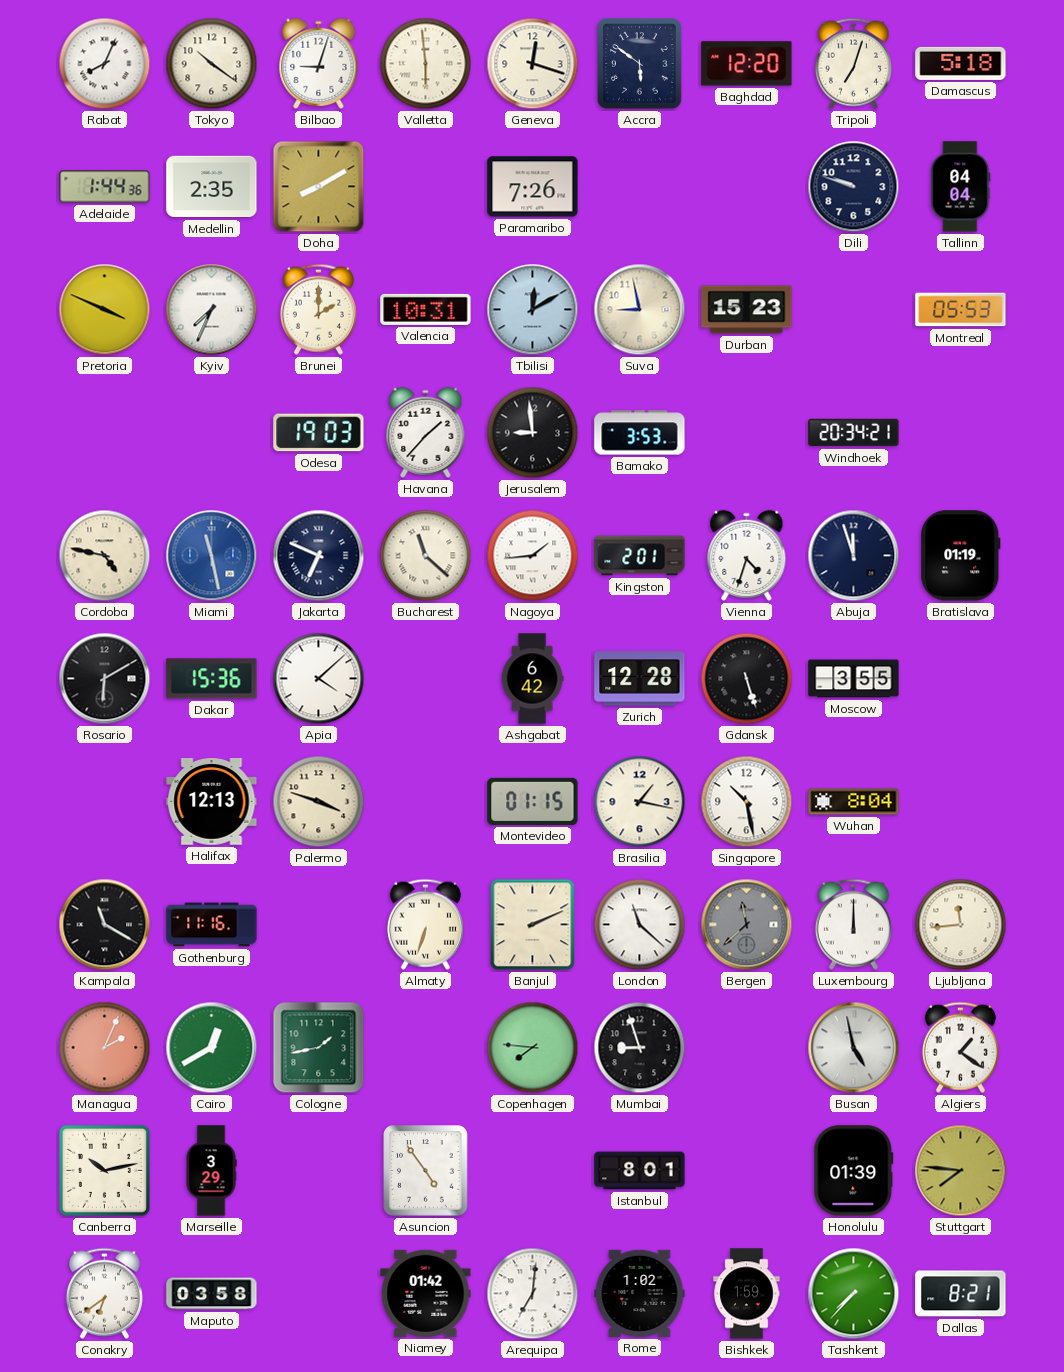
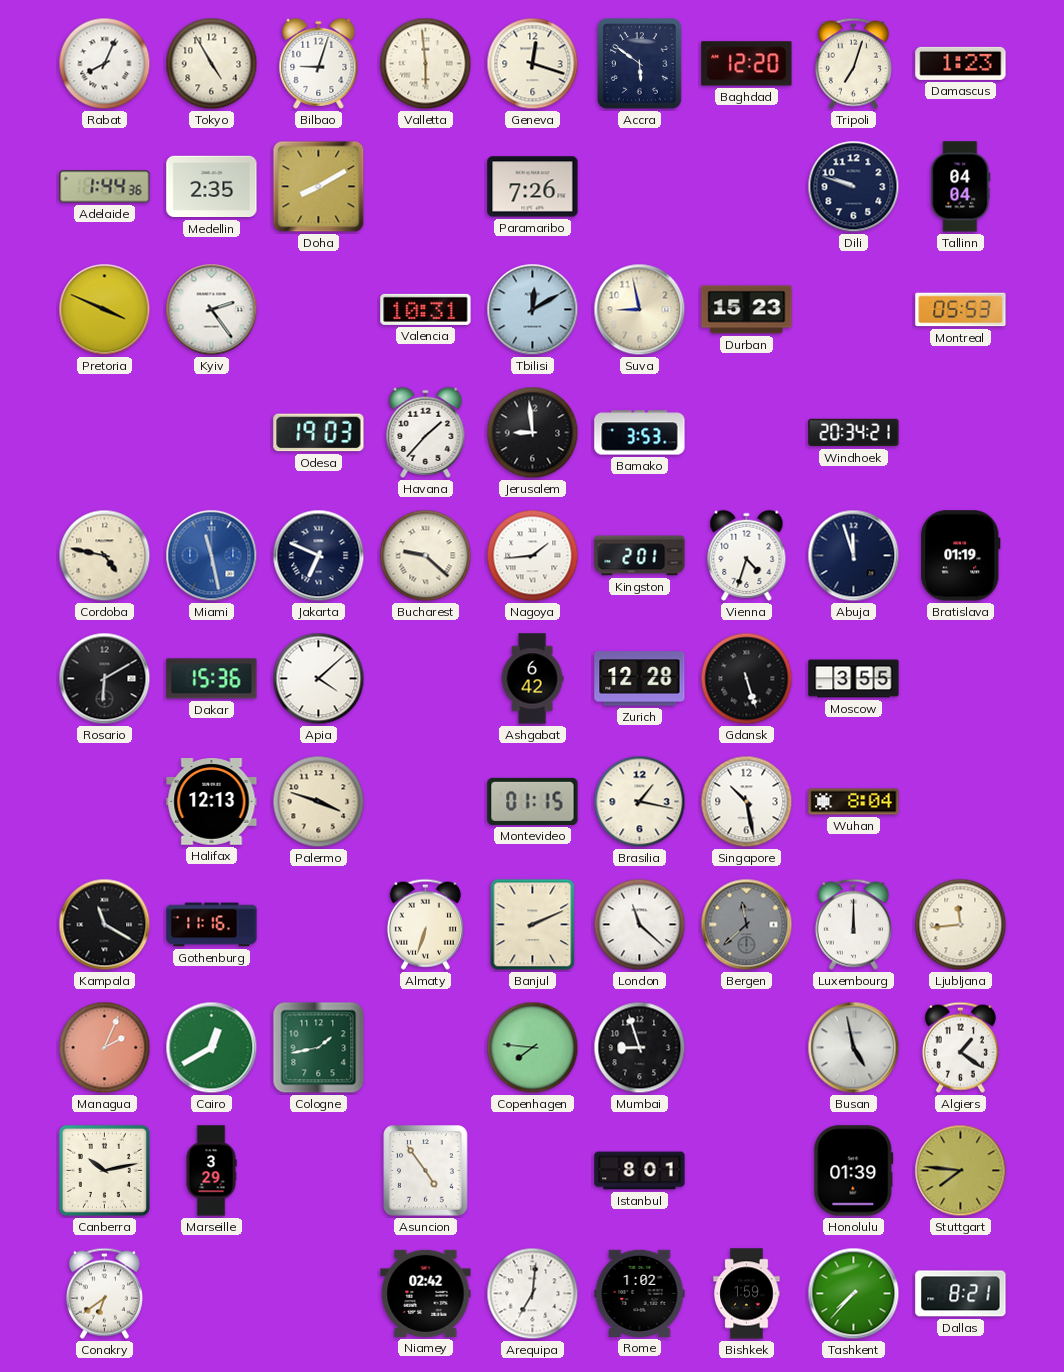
Tokyo: 10:21 -> 4:55 (212, 64)
Damascus: 5:18 -> 1:23 (961, 63)
Kyiv: 7:34 -> 2:24 (212, 310)
Brunei: 2:00 -> none (318, 309)
Bucharest: 11:22 -> 9:22 (426, 556)
Maputo: 03:58 -> none (212, 1294)
Niamey: 01:42 -> 02:42 (426, 1293)
